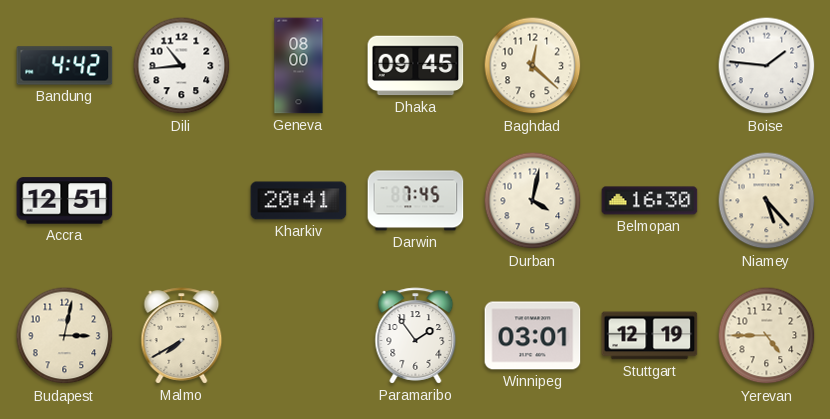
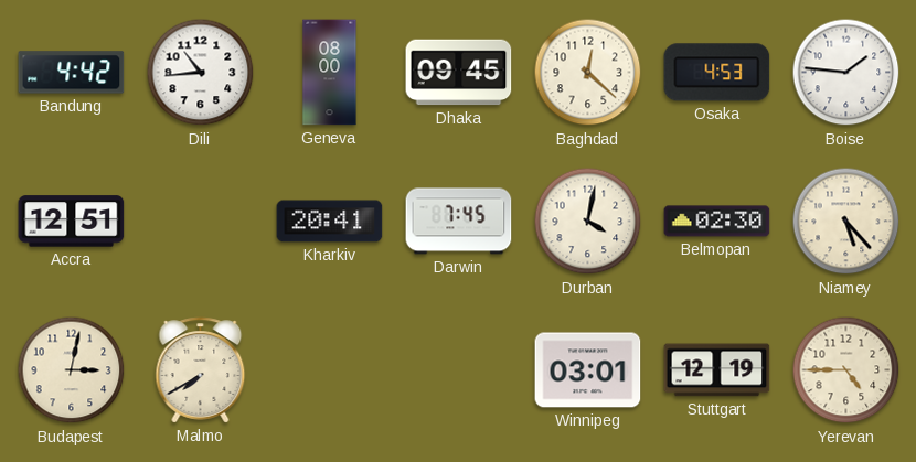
Osaka: none -> 4:53 (717, 73)
Belmopan: 16:30 -> 02:30 (717, 222)
Paramaribo: 1:54 -> none (416, 336)
